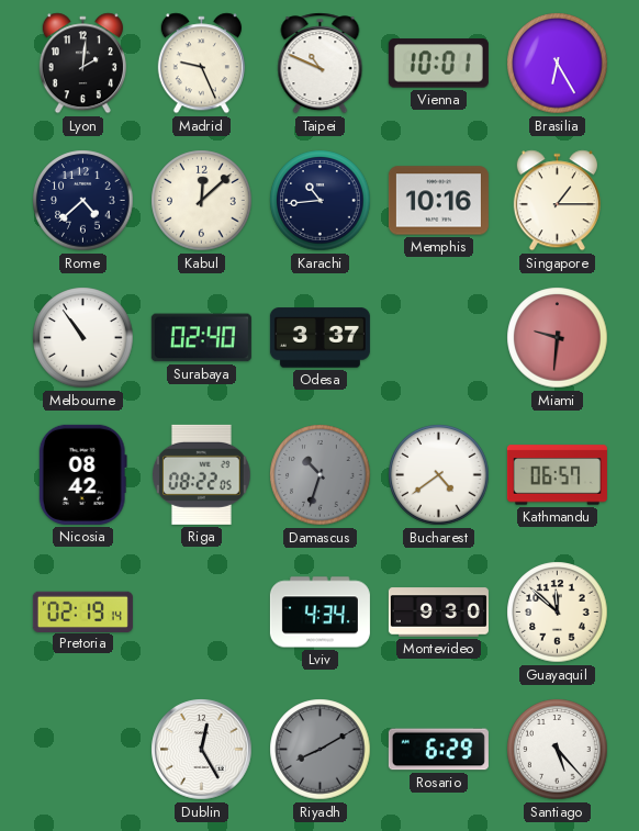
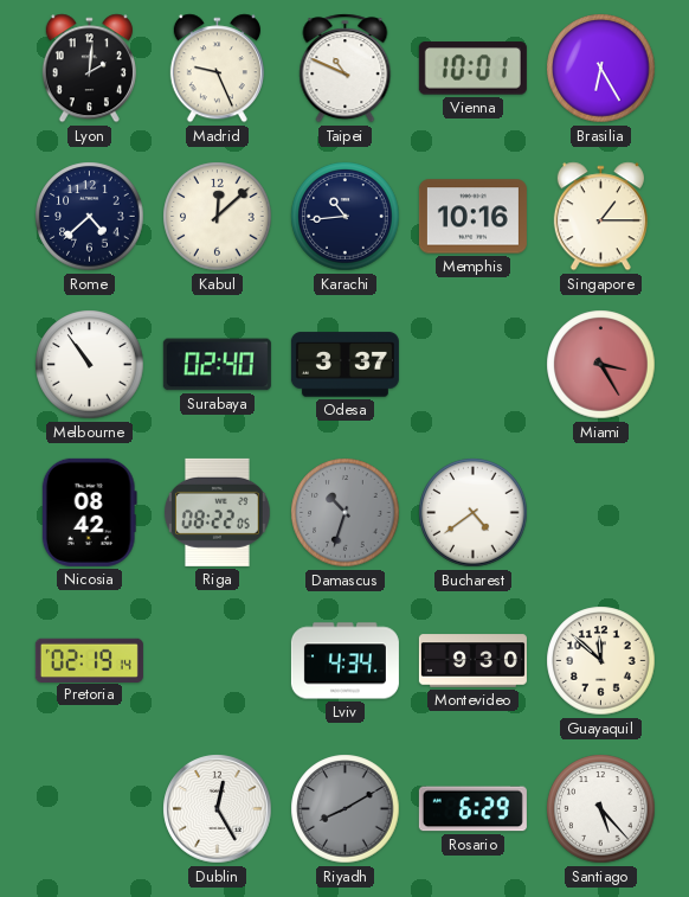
Miami: 9:31 -> 3:25 (601, 365)
Kathmandu: 06:57 -> none (557, 475)
